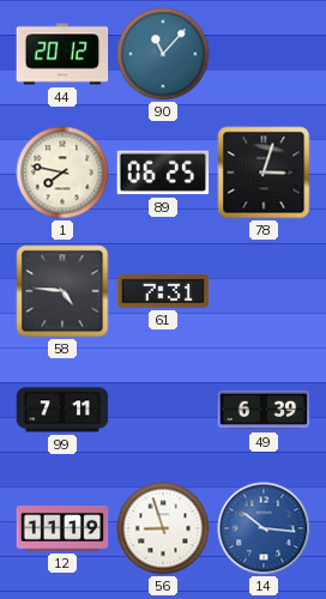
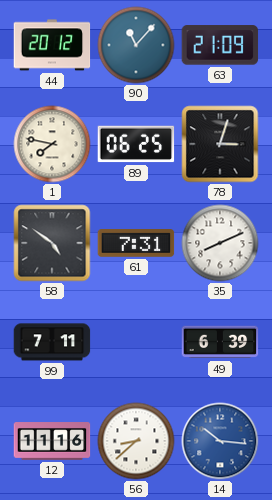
63: none -> 21:09 (220, 45)
58: 4:46 -> 4:51 (52, 243)
35: none -> 8:11 (220, 243)
12: 11:19 -> 11:16 (52, 441)
56: 8:57 -> 8:38 (136, 441)
